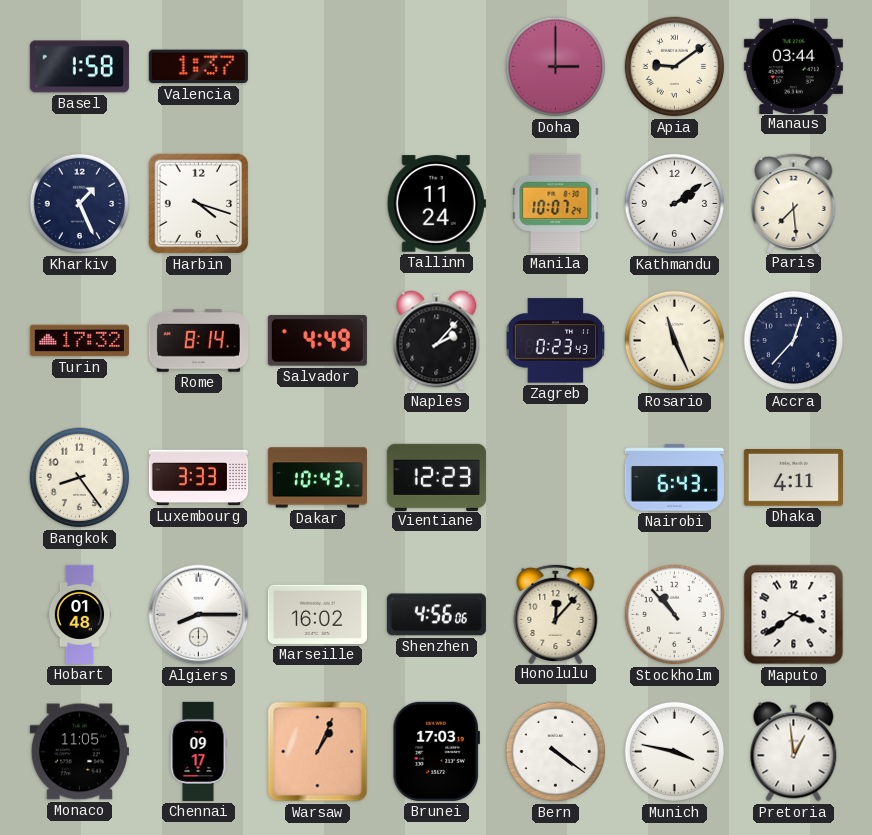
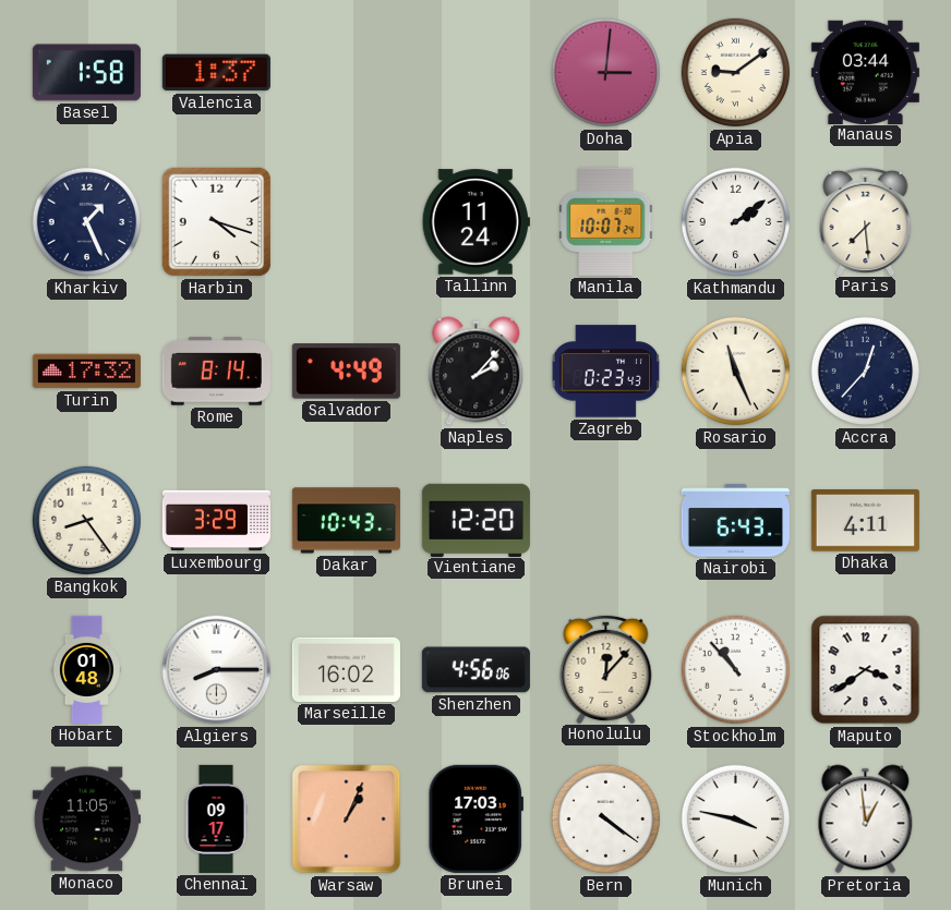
Doha: 3:00 -> 3:01 (606, 73)
Luxembourg: 3:33 -> 3:29 (216, 521)
Vientiane: 12:23 -> 12:20 (475, 520)
